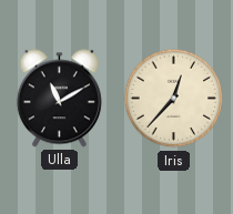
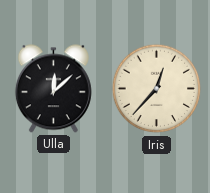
Ulla: 11:10 -> 12:08 (53, 89)
